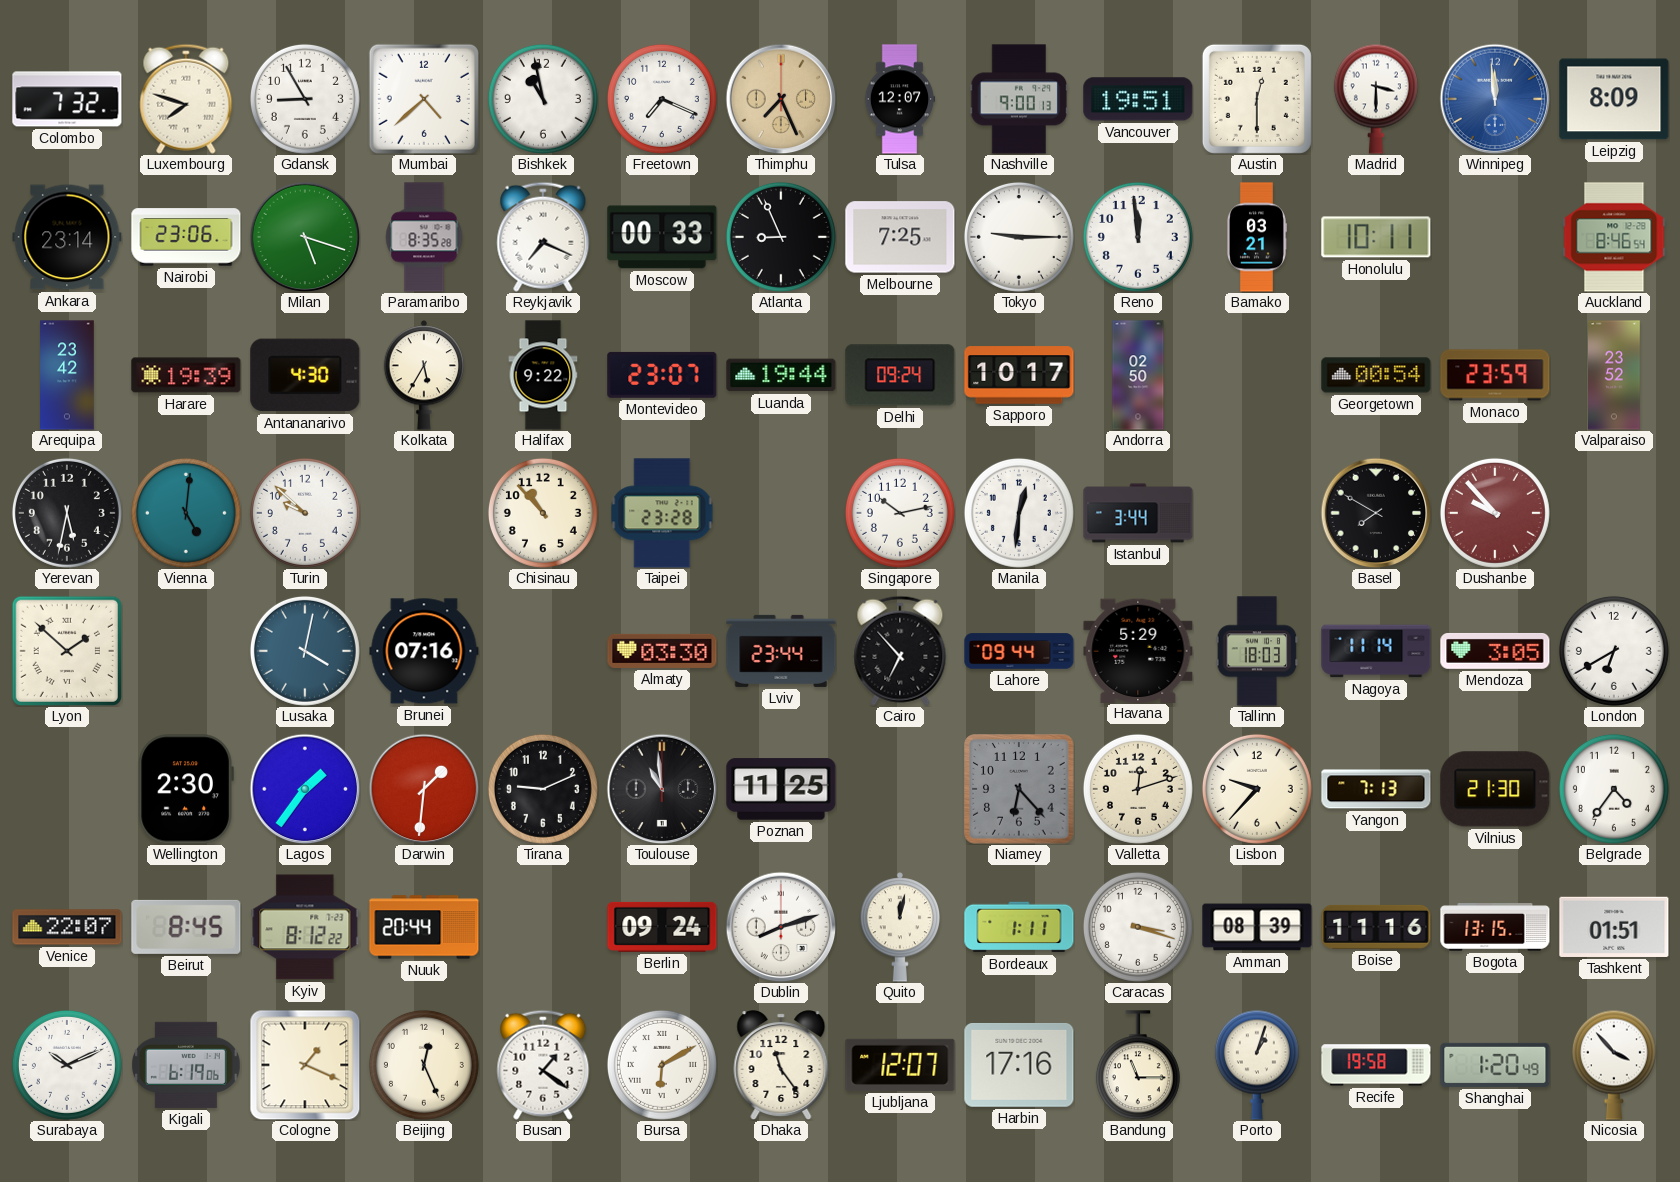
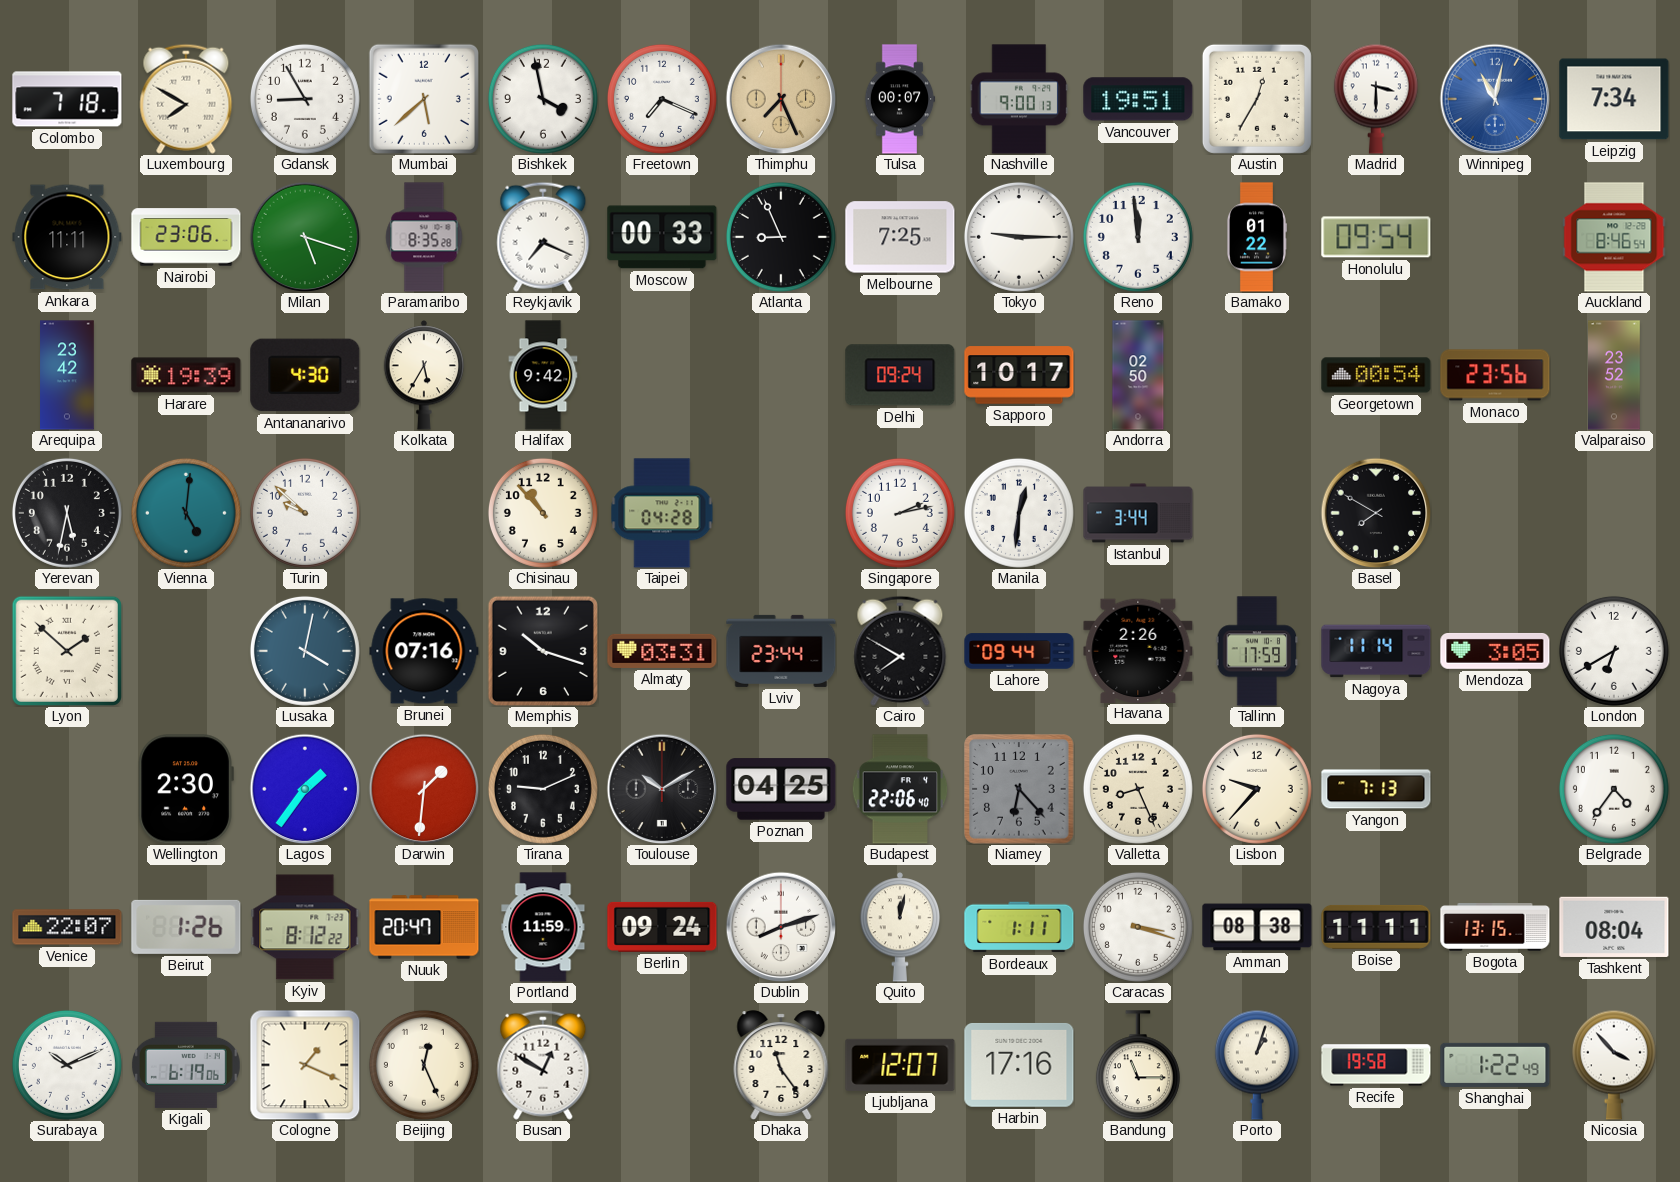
Colombo: 7:32 -> 7:18 (67, 99)
Luxembourg: 7:48 -> 7:50 (186, 99)
Mumbai: 4:38 -> 5:38 (424, 99)
Bishkek: 10:58 -> 3:58 (543, 99)
Tulsa: 12:07 -> 00:07 (900, 99)
Austin: 12:30 -> 12:35 (1257, 99)
Winnipeg: 11:59 -> 11:02 (1495, 99)
Leipzig: 8:09 -> 7:34 (1614, 99)
Ankara: 23:14 -> 11:11 (67, 237)
Bamako: 03:21 -> 01:22 (1256, 237)
Honolulu: 10:11 -> 09:54 (1376, 237)
Halifax: 9:22 -> 9:42 (543, 375)
Montevideo: 23:07 -> none (662, 375)
Luanda: 19:44 -> none (781, 375)
Monaco: 23:59 -> 23:56 (1495, 375)
Taipei: 23:28 -> 04:28 (662, 513)
Singapore: 10:13 -> 2:13 (900, 513)
Dushanbe: 9:53 -> none (1495, 513)
Memphis: none -> 10:18 (543, 651)
Almaty: 03:30 -> 03:31 (662, 651)
Cairo: 6:53 -> 7:50 (900, 651)
Havana: 5:29 -> 2:26 (1138, 650)
Tallinn: 18:03 -> 17:59 (1257, 651)
Toulouse: 10:59 -> 10:10 (662, 789)
Poznan: 11:25 -> 04:25 (781, 789)
Budapest: none -> 22:06 (900, 789)
Valletta: 12:12 -> 8:26 (1138, 789)
Vilnius: 21:30 -> none (1495, 789)
Beirut: 8:45 -> 1:26 (186, 927)
Nuuk: 20:44 -> 20:47 (424, 927)
Portland: none -> 11:59 (543, 927)
Amman: 08:39 -> 08:38 (1257, 927)
Boise: 11:16 -> 11:11 (1376, 927)
Tashkent: 01:51 -> 08:04 (1614, 927)
Busan: 1:21 -> 12:50 (543, 1065)
Bursa: 6:10 -> none (662, 1065)
Shanghai: 1:20 -> 1:22 (1495, 1065)
